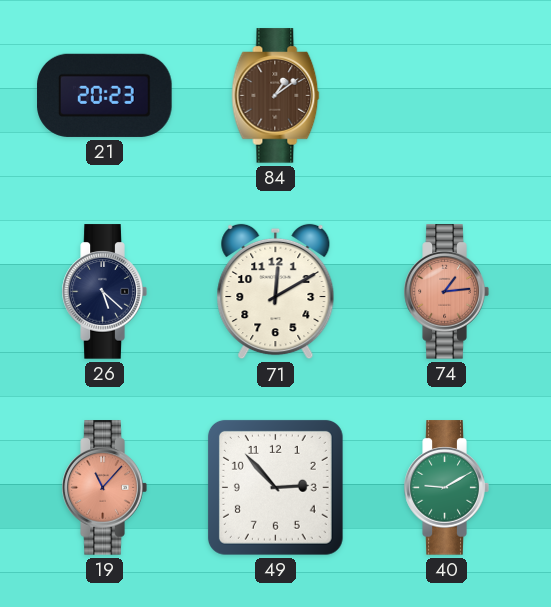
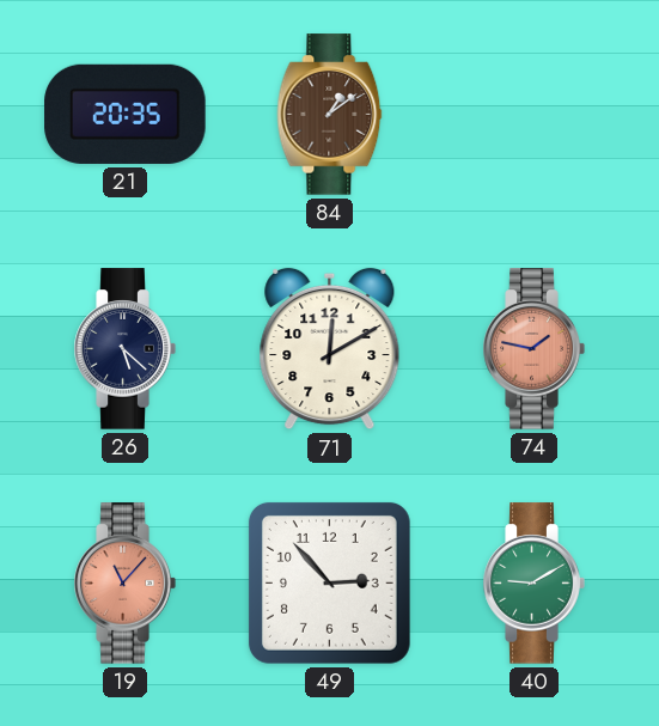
21: 20:23 -> 20:35 (126, 114)
74: 1:14 -> 1:47 (533, 349)
